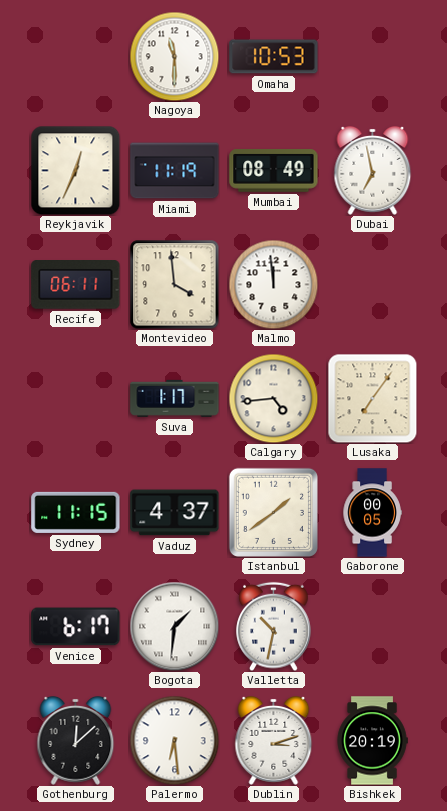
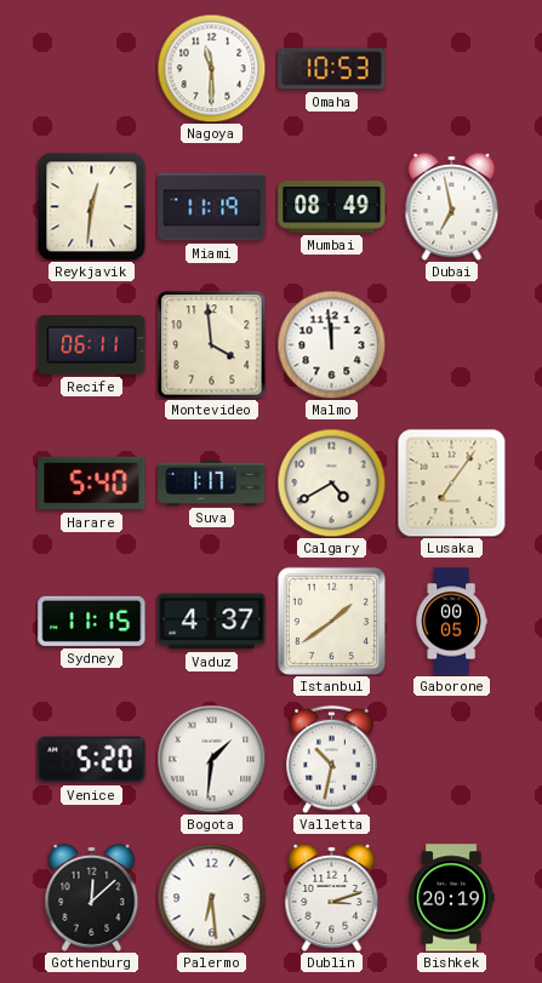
Reykjavik: 12:34 -> 12:31 (91, 206)
Harare: none -> 5:40 (92, 484)
Calgary: 4:44 -> 4:40 (331, 482)
Venice: 6:17 -> 5:20 (92, 760)
